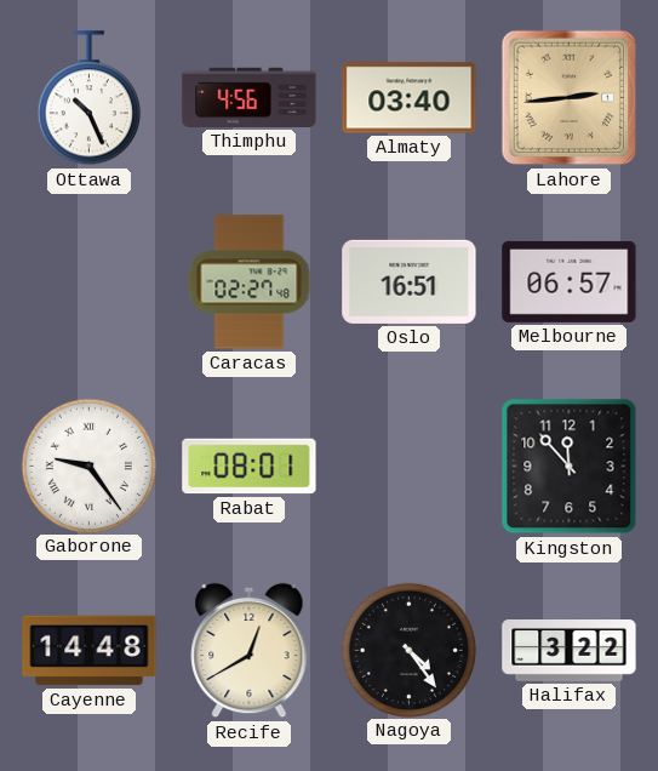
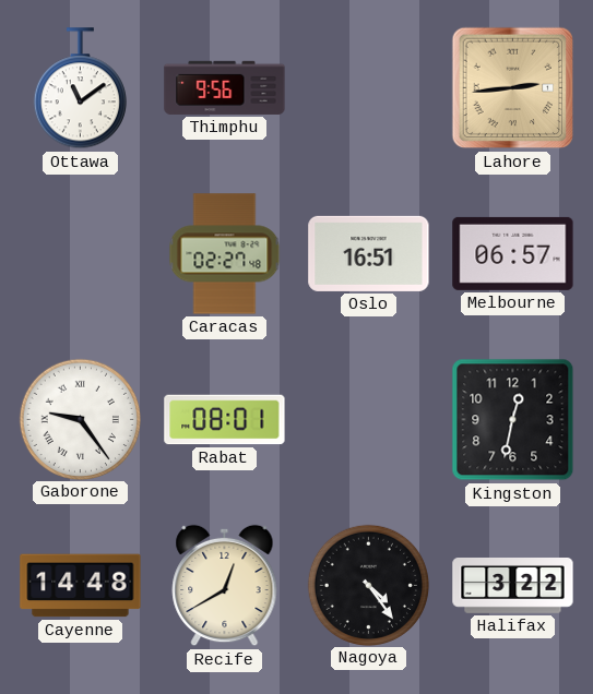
Ottawa: 10:26 -> 11:09 (80, 88)
Thimphu: 4:56 -> 9:56 (225, 87)
Almaty: 03:40 -> none (410, 98)
Kingston: 11:53 -> 12:32 (513, 420)
